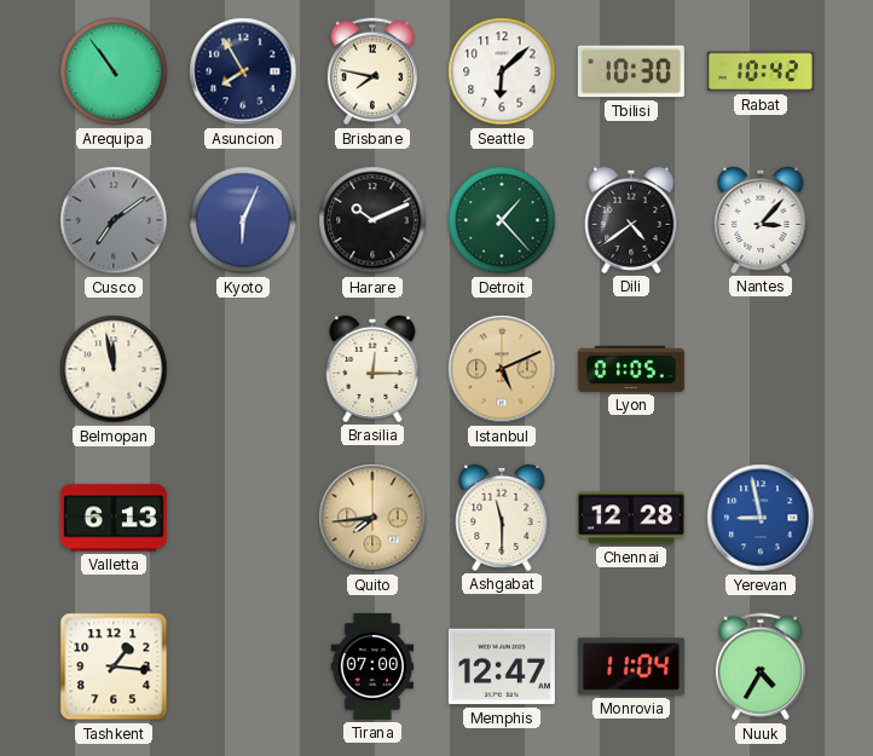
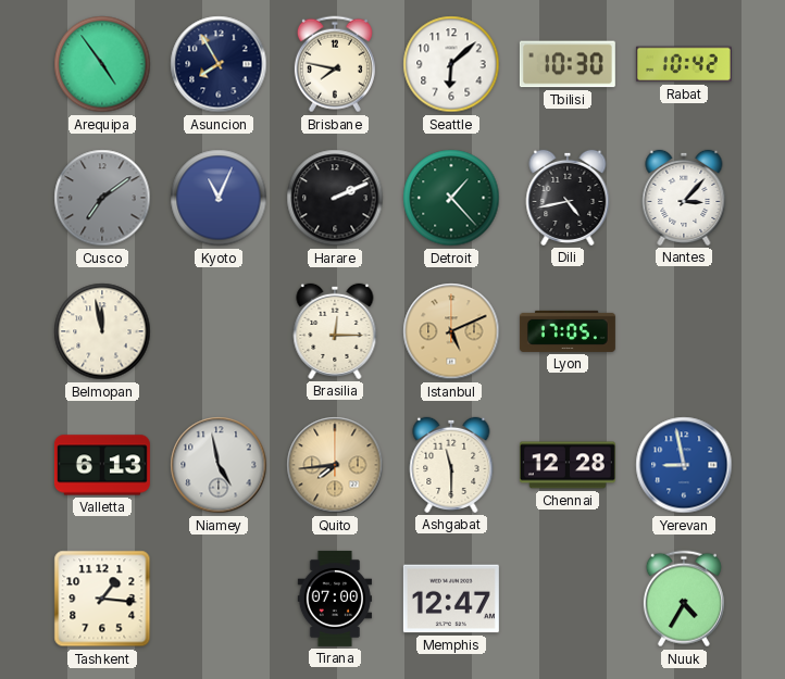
Arequipa: 10:54 -> 4:54 (102, 64)
Kyoto: 6:04 -> 11:04 (219, 198)
Harare: 10:11 -> 2:11 (335, 198)
Dili: 4:39 -> 4:43 (568, 198)
Lyon: 01:05 -> 17:05 (568, 331)
Niamey: none -> 4:58 (219, 465)
Monrovia: 11:04 -> none (631, 666)
